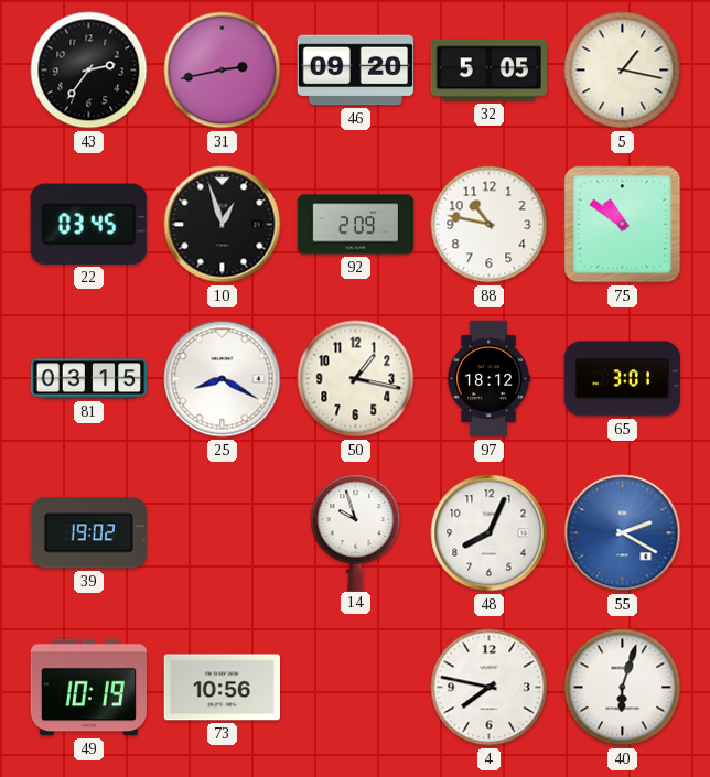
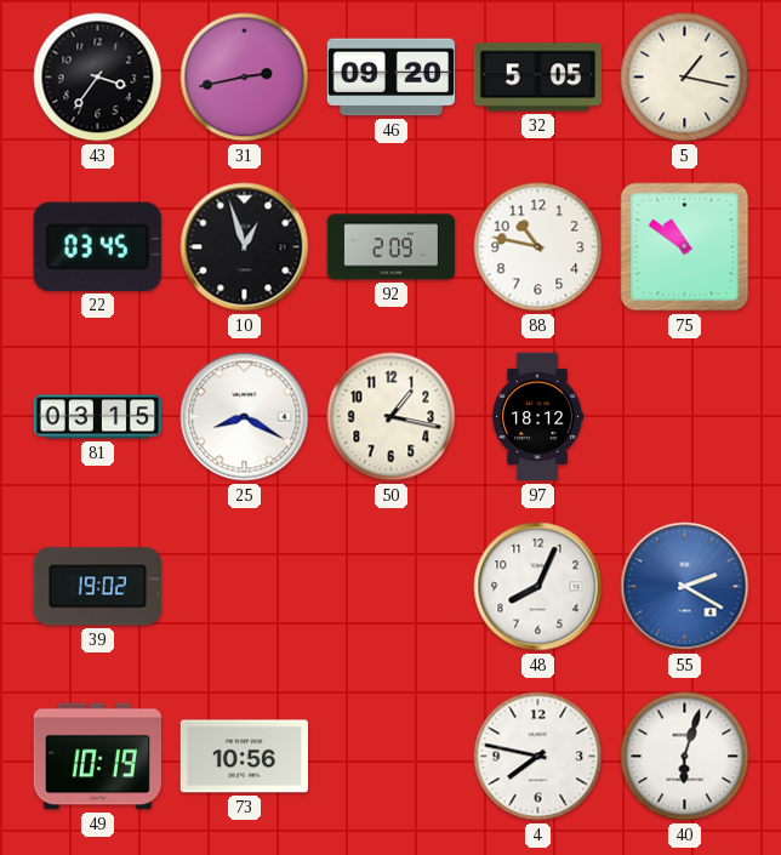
43: 2:36 -> 3:36 (98, 78)
65: 3:01 -> none (622, 379)
14: 9:57 -> none (356, 532)
